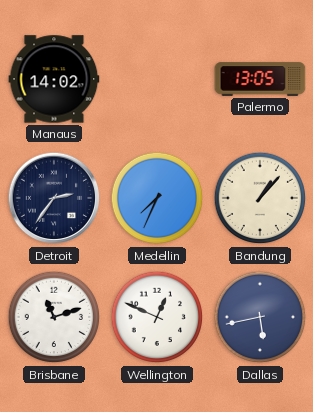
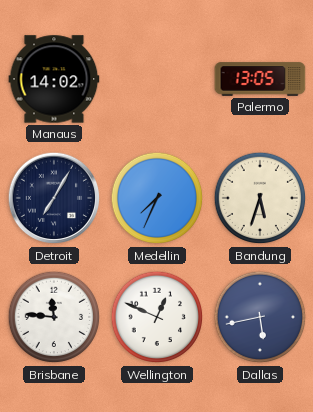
Detroit: 2:36 -> 7:05 (54, 198)
Bandung: 1:07 -> 5:33 (260, 198)
Brisbane: 11:12 -> 11:46 (54, 317)
